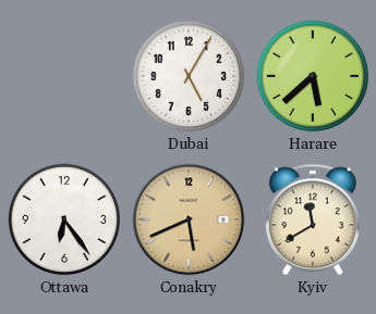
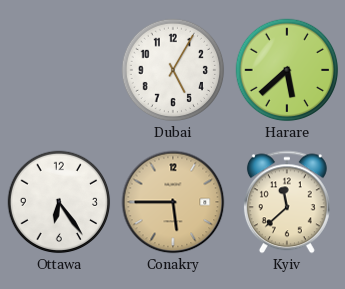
Conakry: 5:41 -> 5:45 (173, 202)
Kyiv: 11:40 -> 11:38 (287, 202)
